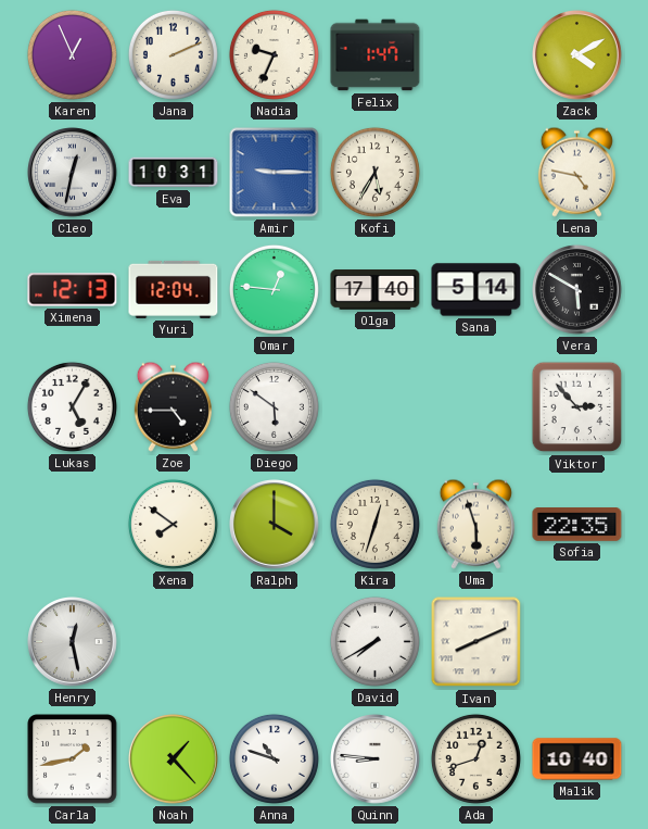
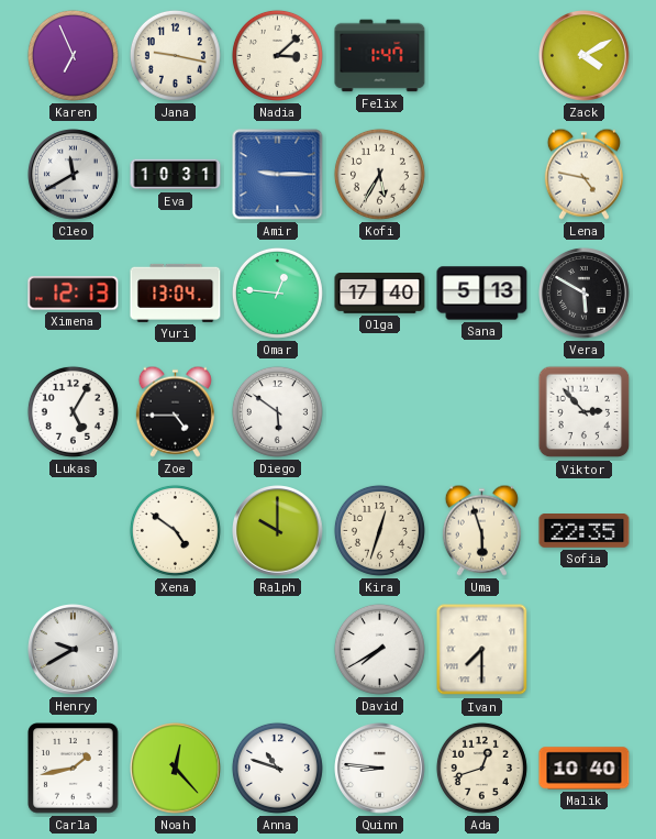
Karen: 12:56 -> 6:56 (73, 55)
Jana: 2:11 -> 9:17 (175, 55)
Nadia: 9:34 -> 3:08 (277, 55)
Cleo: 12:32 -> 11:40 (74, 175)
Yuri: 12:04 -> 13:04 (176, 292)
Sana: 5:14 -> 5:13 (482, 294)
Xena: 7:51 -> 4:51 (175, 530)
Ralph: 4:00 -> 10:00 (278, 531)
Henry: 12:28 -> 9:40 (74, 650)
Ivan: 8:11 -> 7:30 (482, 650)
Noah: 1:23 -> 12:23 (176, 769)
